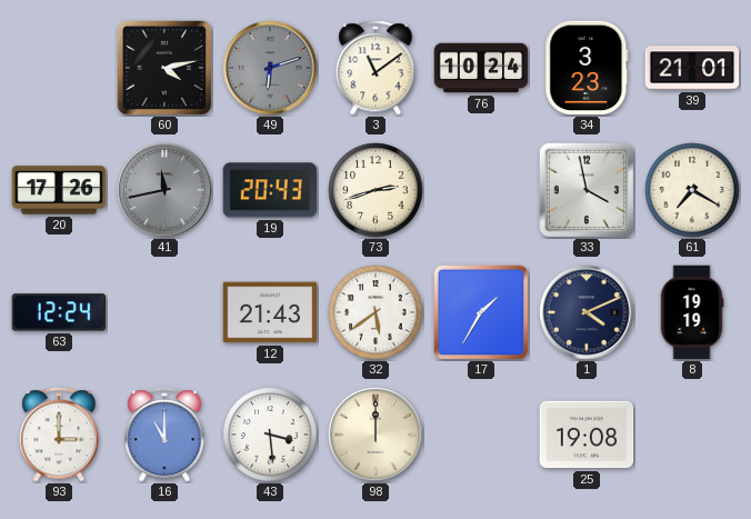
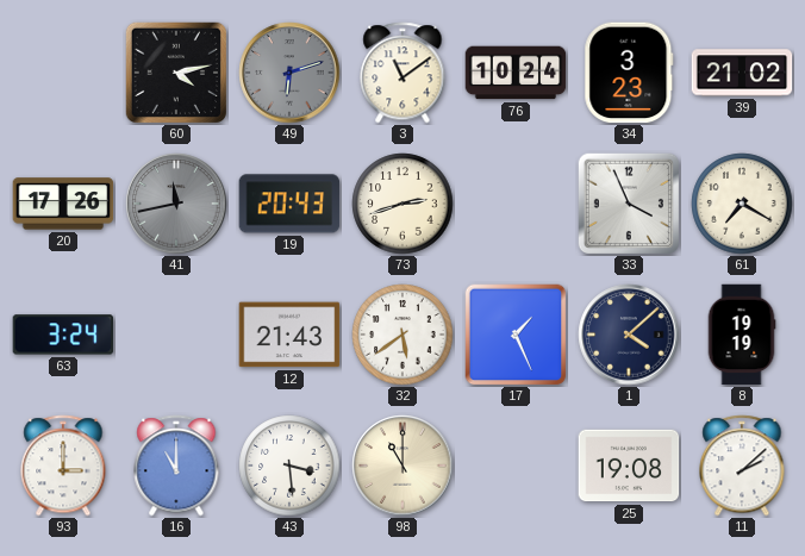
39: 21:01 -> 21:02 (742, 73)
33: 3:58 -> 3:56 (628, 202)
63: 12:24 -> 3:24 (63, 335)
17: 1:35 -> 1:26 (516, 335)
1: 4:11 -> 4:08 (629, 335)
98: 12:00 -> 11:00 (402, 466)
11: none -> 2:08 (742, 466)
